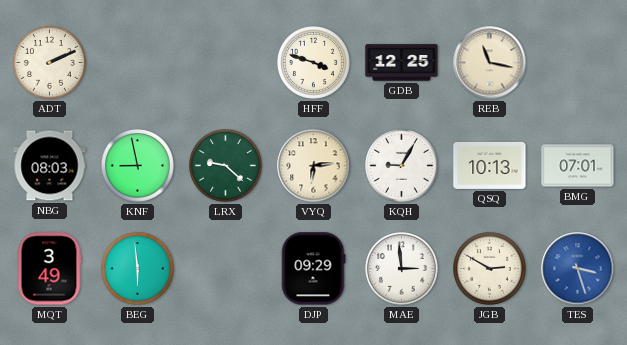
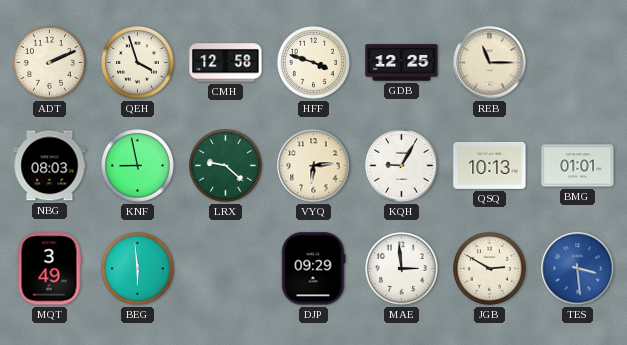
QEH: none -> 3:57 (138, 63)
CMH: none -> 12:58 (226, 63)
REB: 11:17 -> 11:15 (490, 63)
BMG: 07:01 -> 01:01 (578, 166)
TES: 3:27 -> 3:29 (578, 269)
